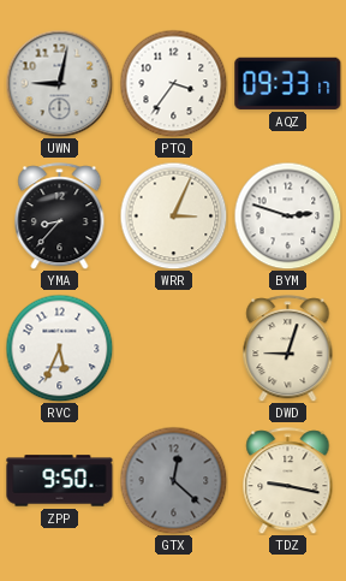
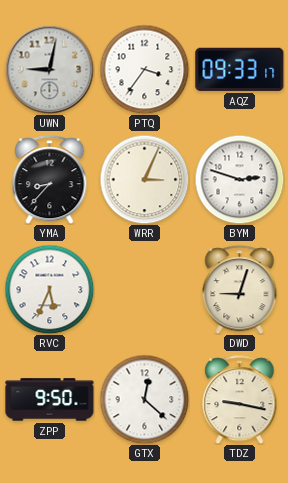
GTX dial: grey -> white (144, 399)
